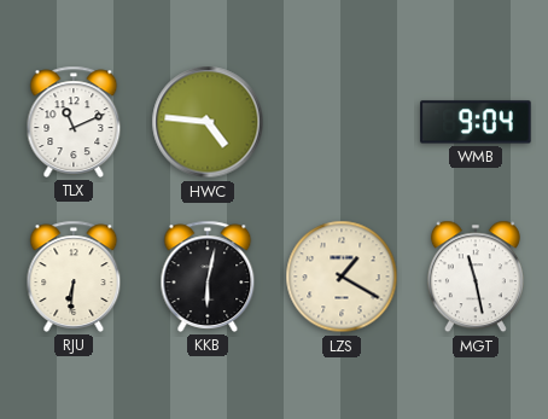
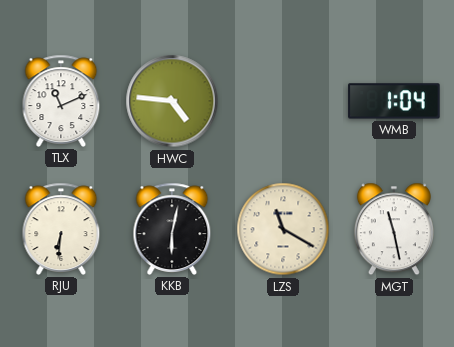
WMB: 9:04 -> 1:04 (394, 101)
LZS: 1:20 -> 11:20 (283, 229)
